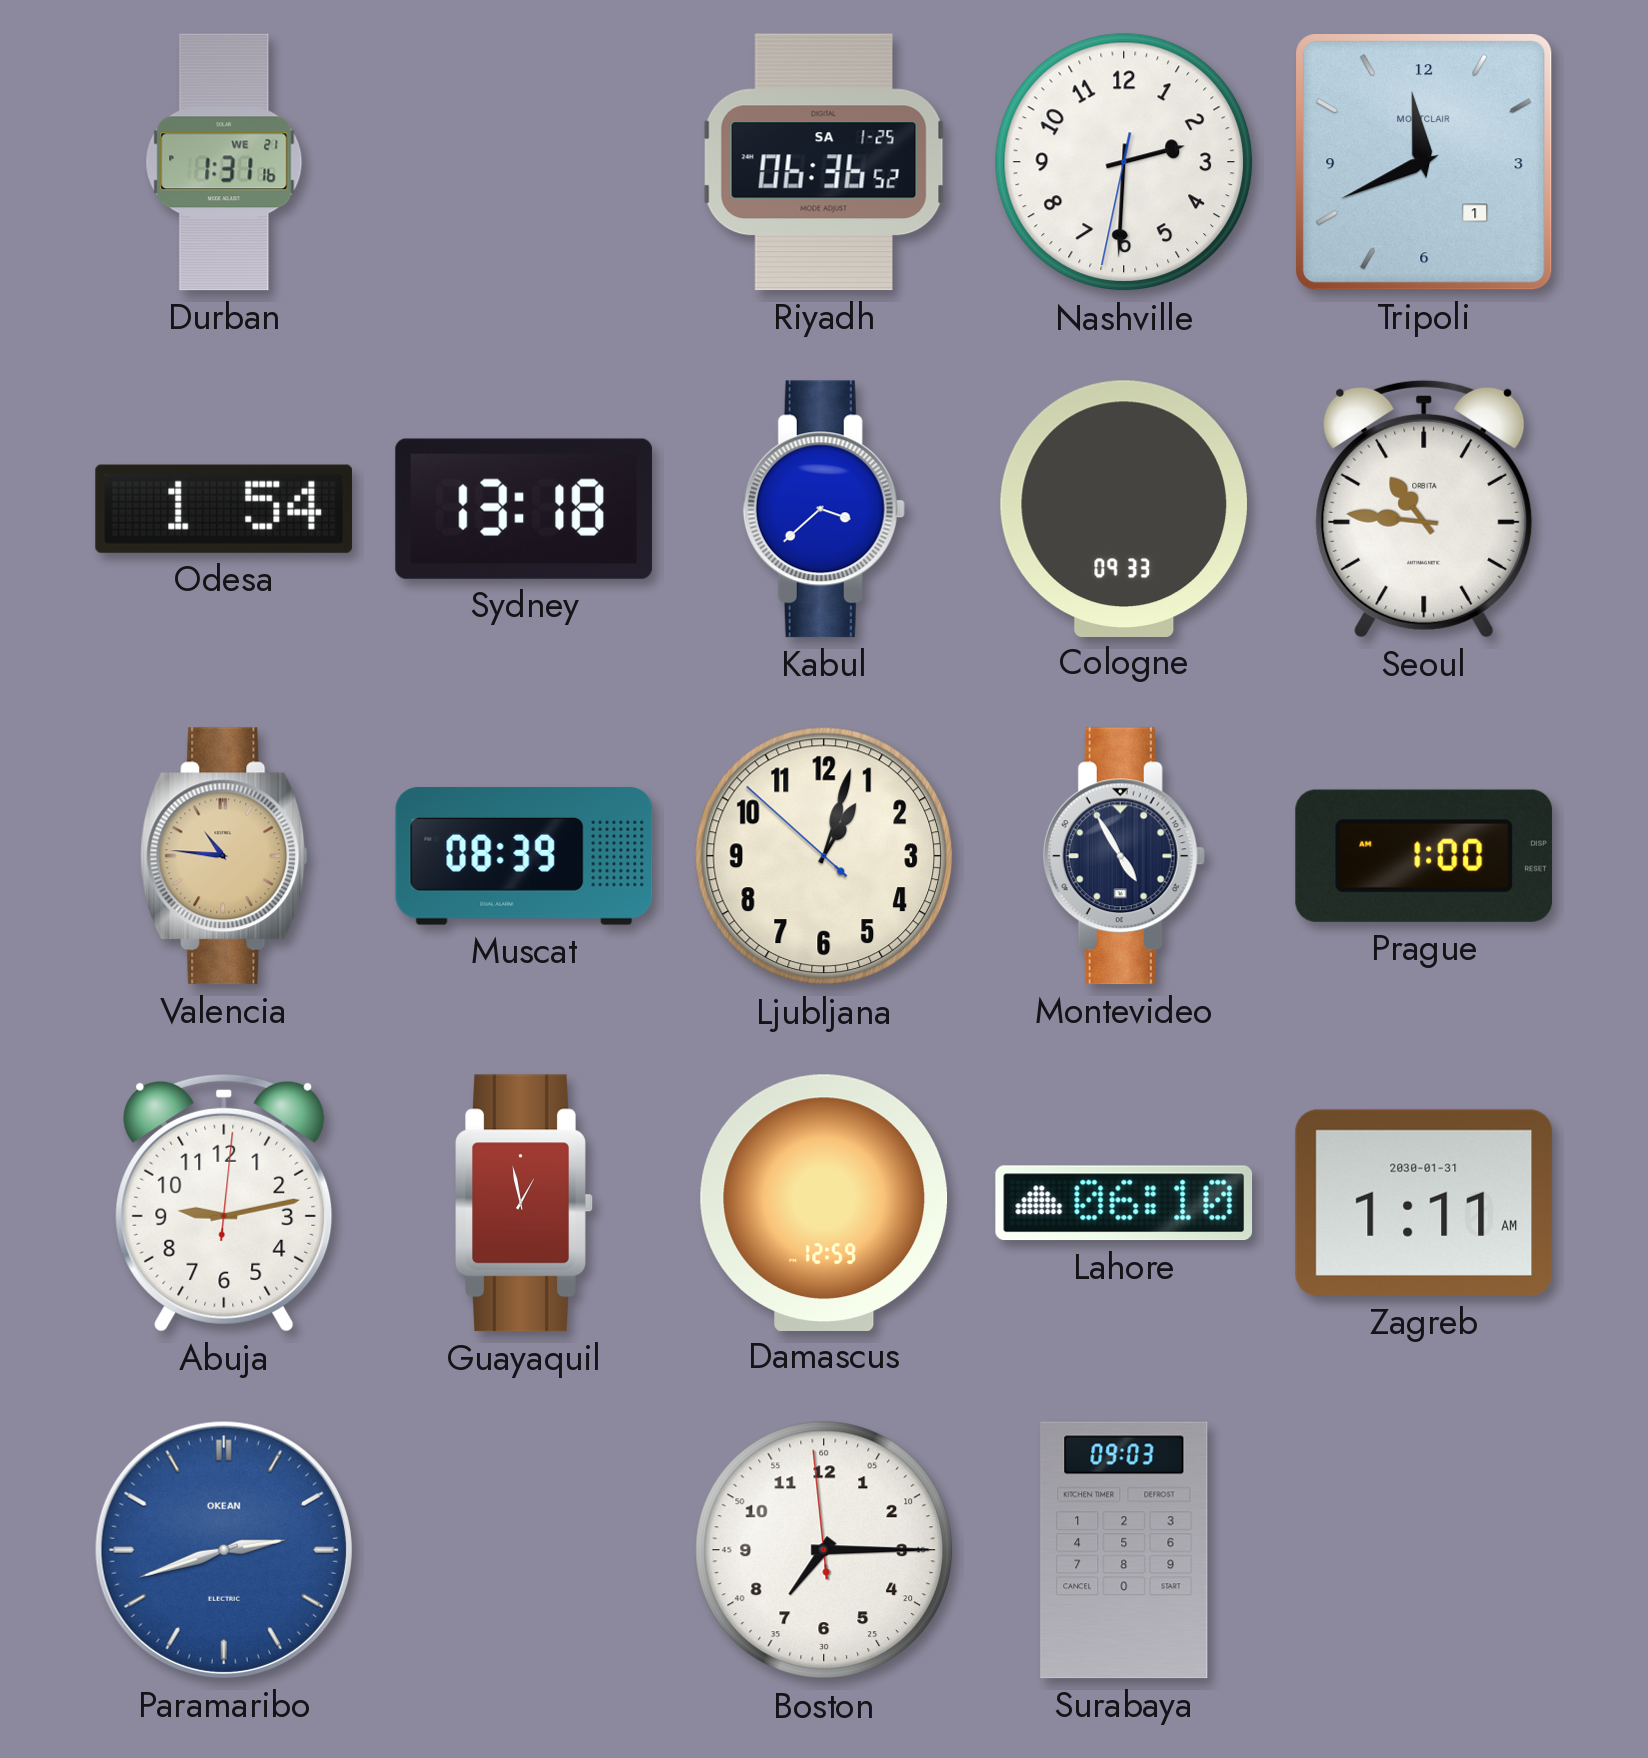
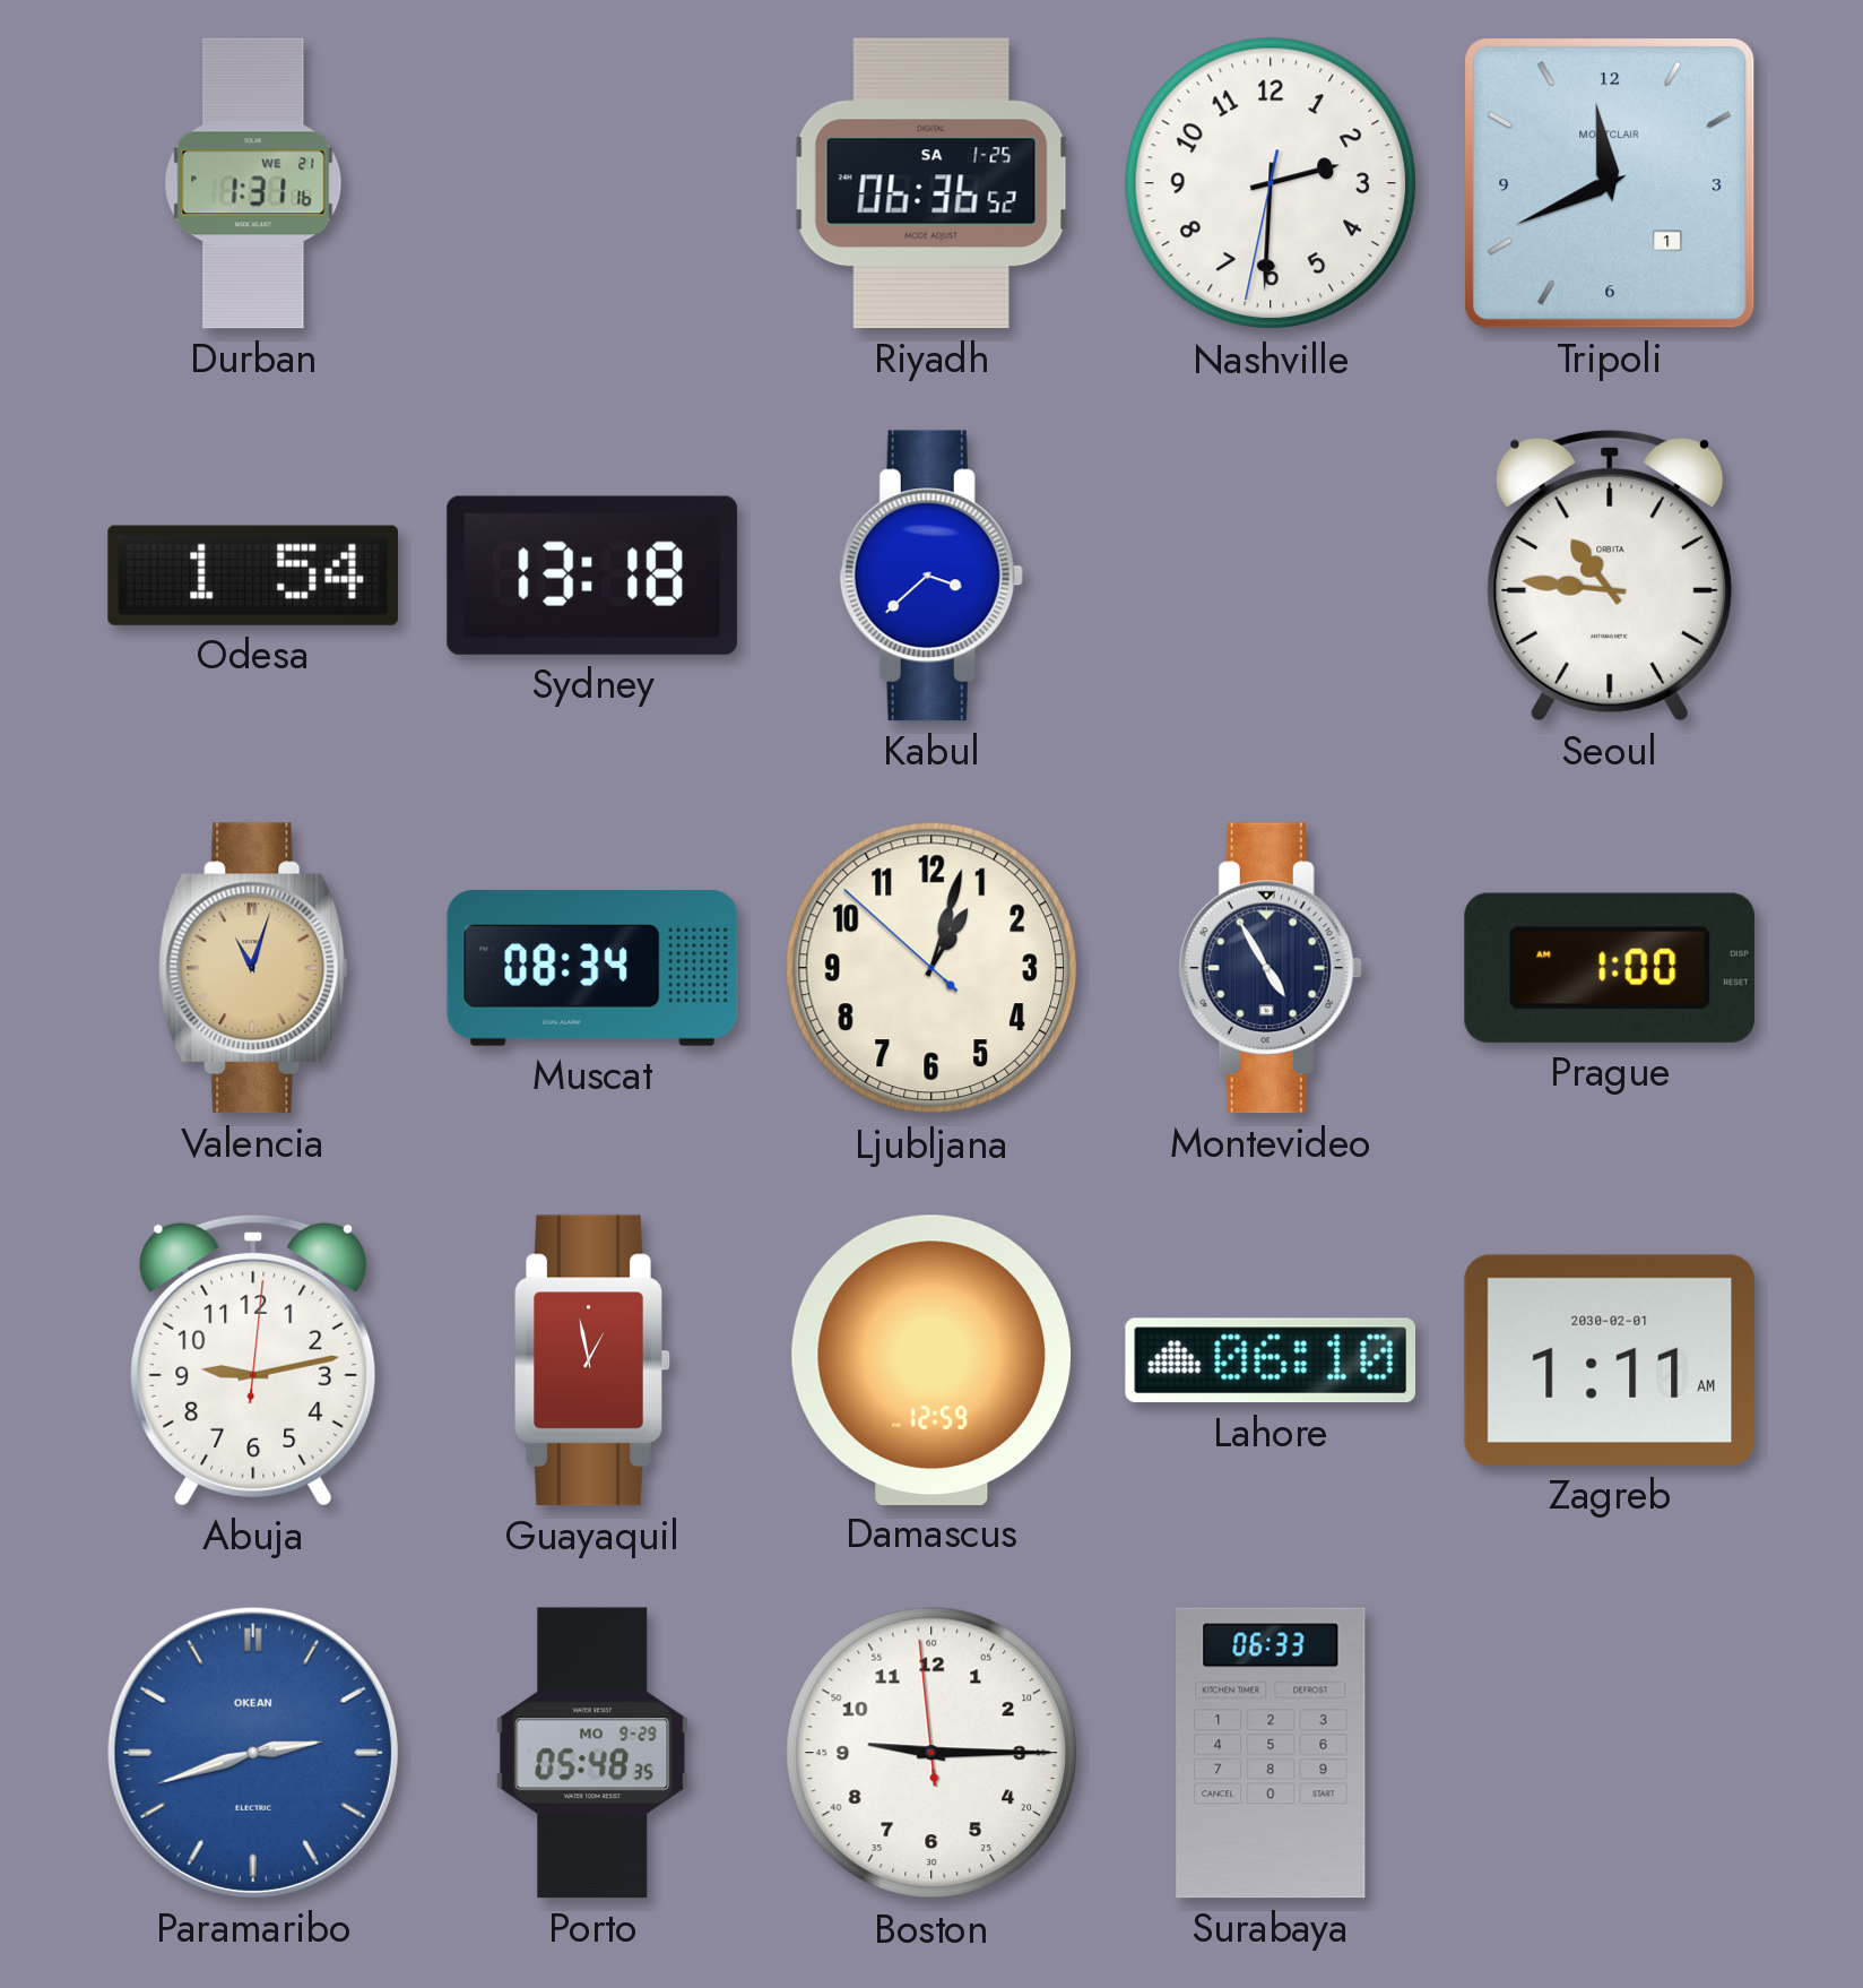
Cologne: 09:33 -> none (1124, 508)
Valencia: 10:46 -> 11:03 (253, 968)
Muscat: 08:39 -> 08:34 (592, 968)
Zagreb date: 2030-01-31 -> 2030-02-01 (1610, 1360)
Porto: none -> 05:48 (592, 1753)
Boston: 7:14 -> 9:14 (931, 1753)
Surabaya: 09:03 -> 06:33 (1271, 1753)
